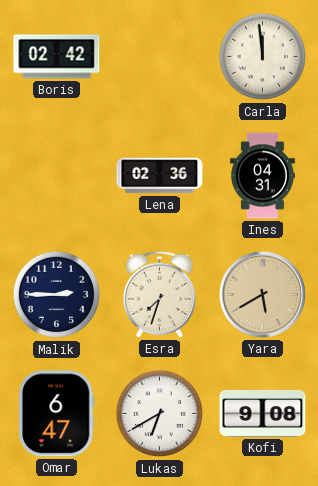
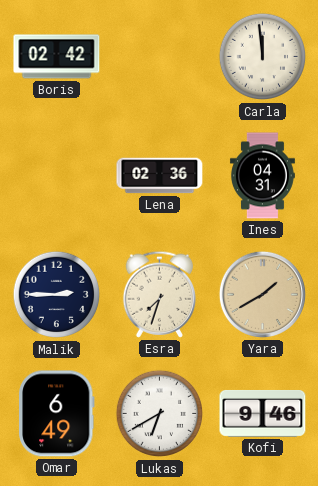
Yara: 5:40 -> 1:40 (262, 294)
Omar: 6:47 -> 6:49 (57, 414)
Kofi: 9:08 -> 9:46 (263, 413)
